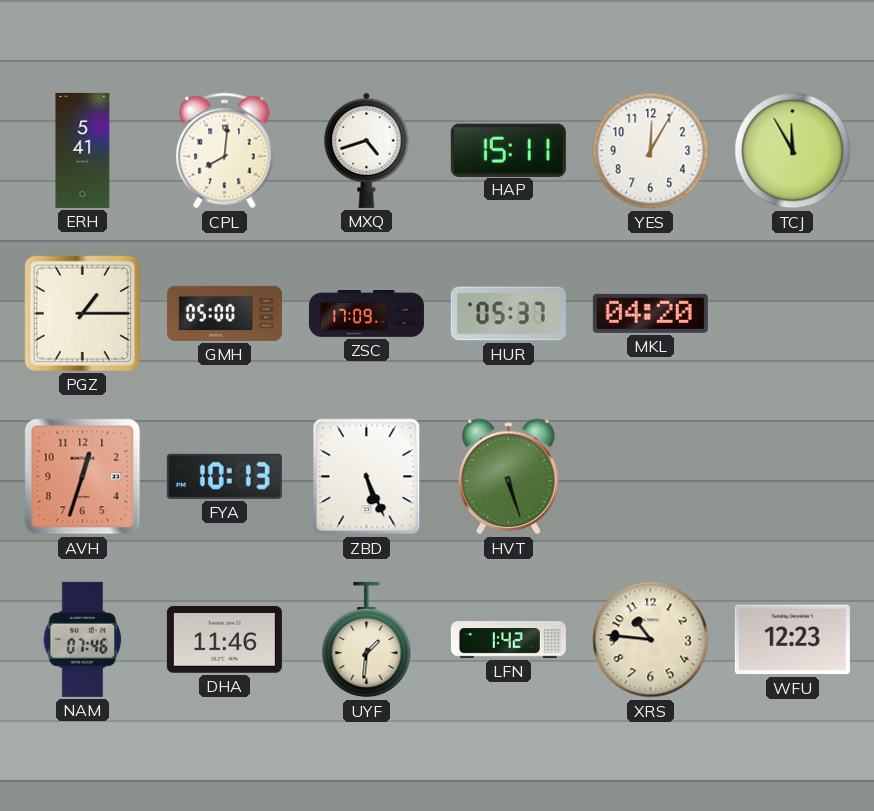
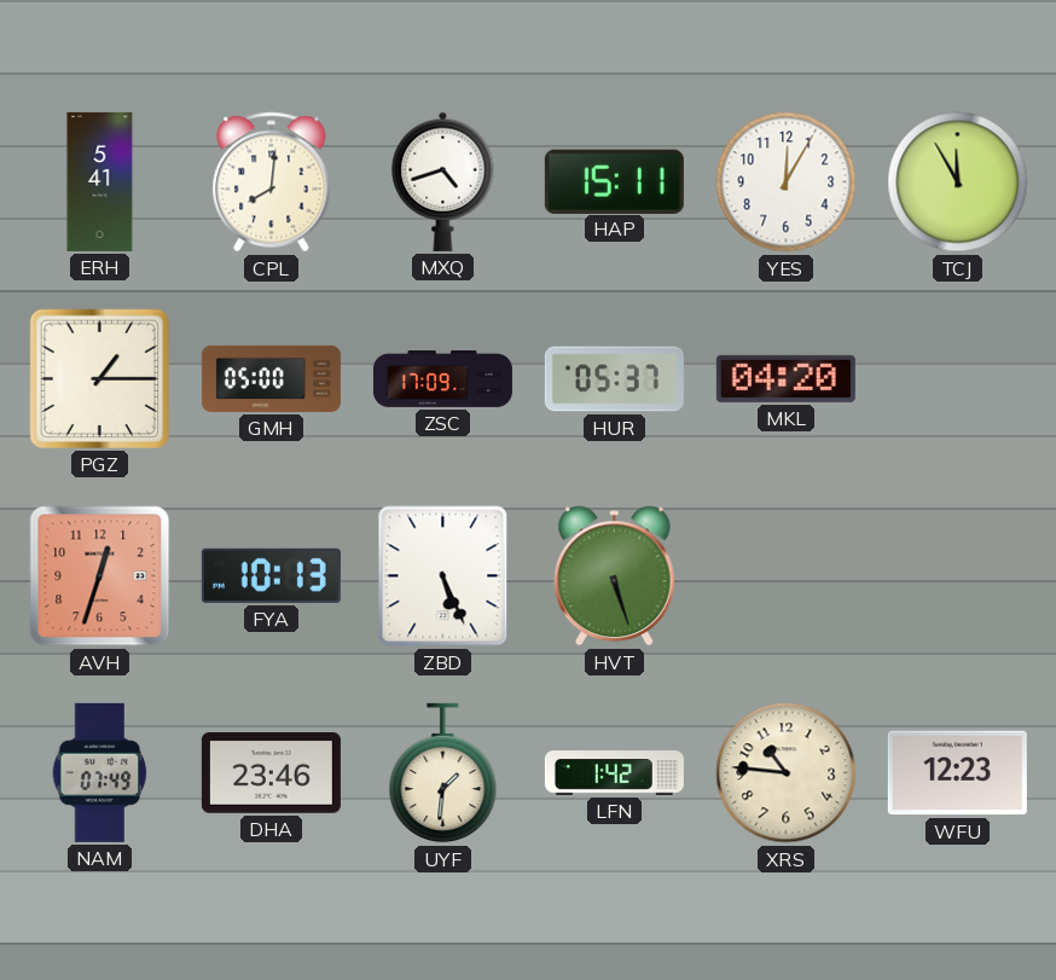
NAM: 07:46 -> 07:49 (100, 772)
DHA: 11:46 -> 23:46 (271, 773)
